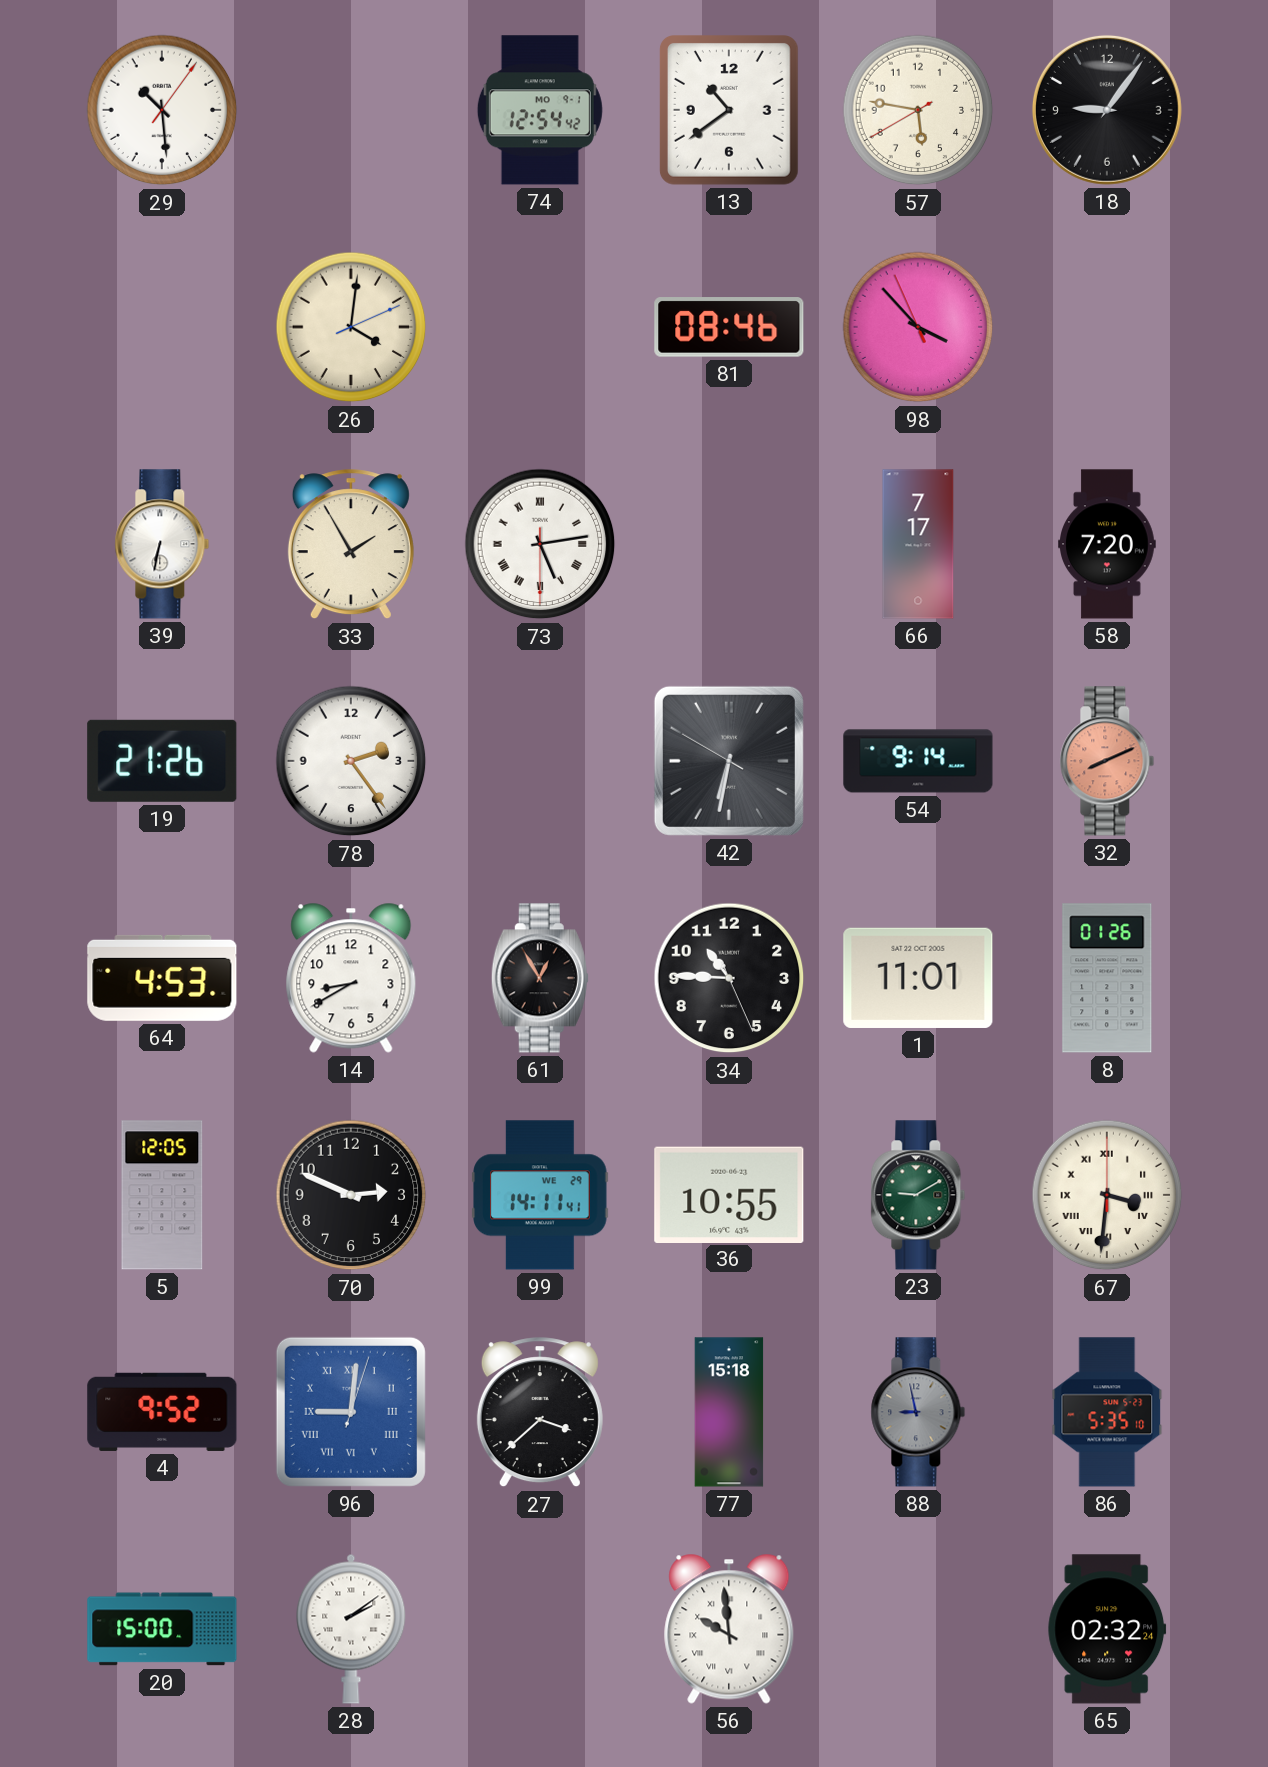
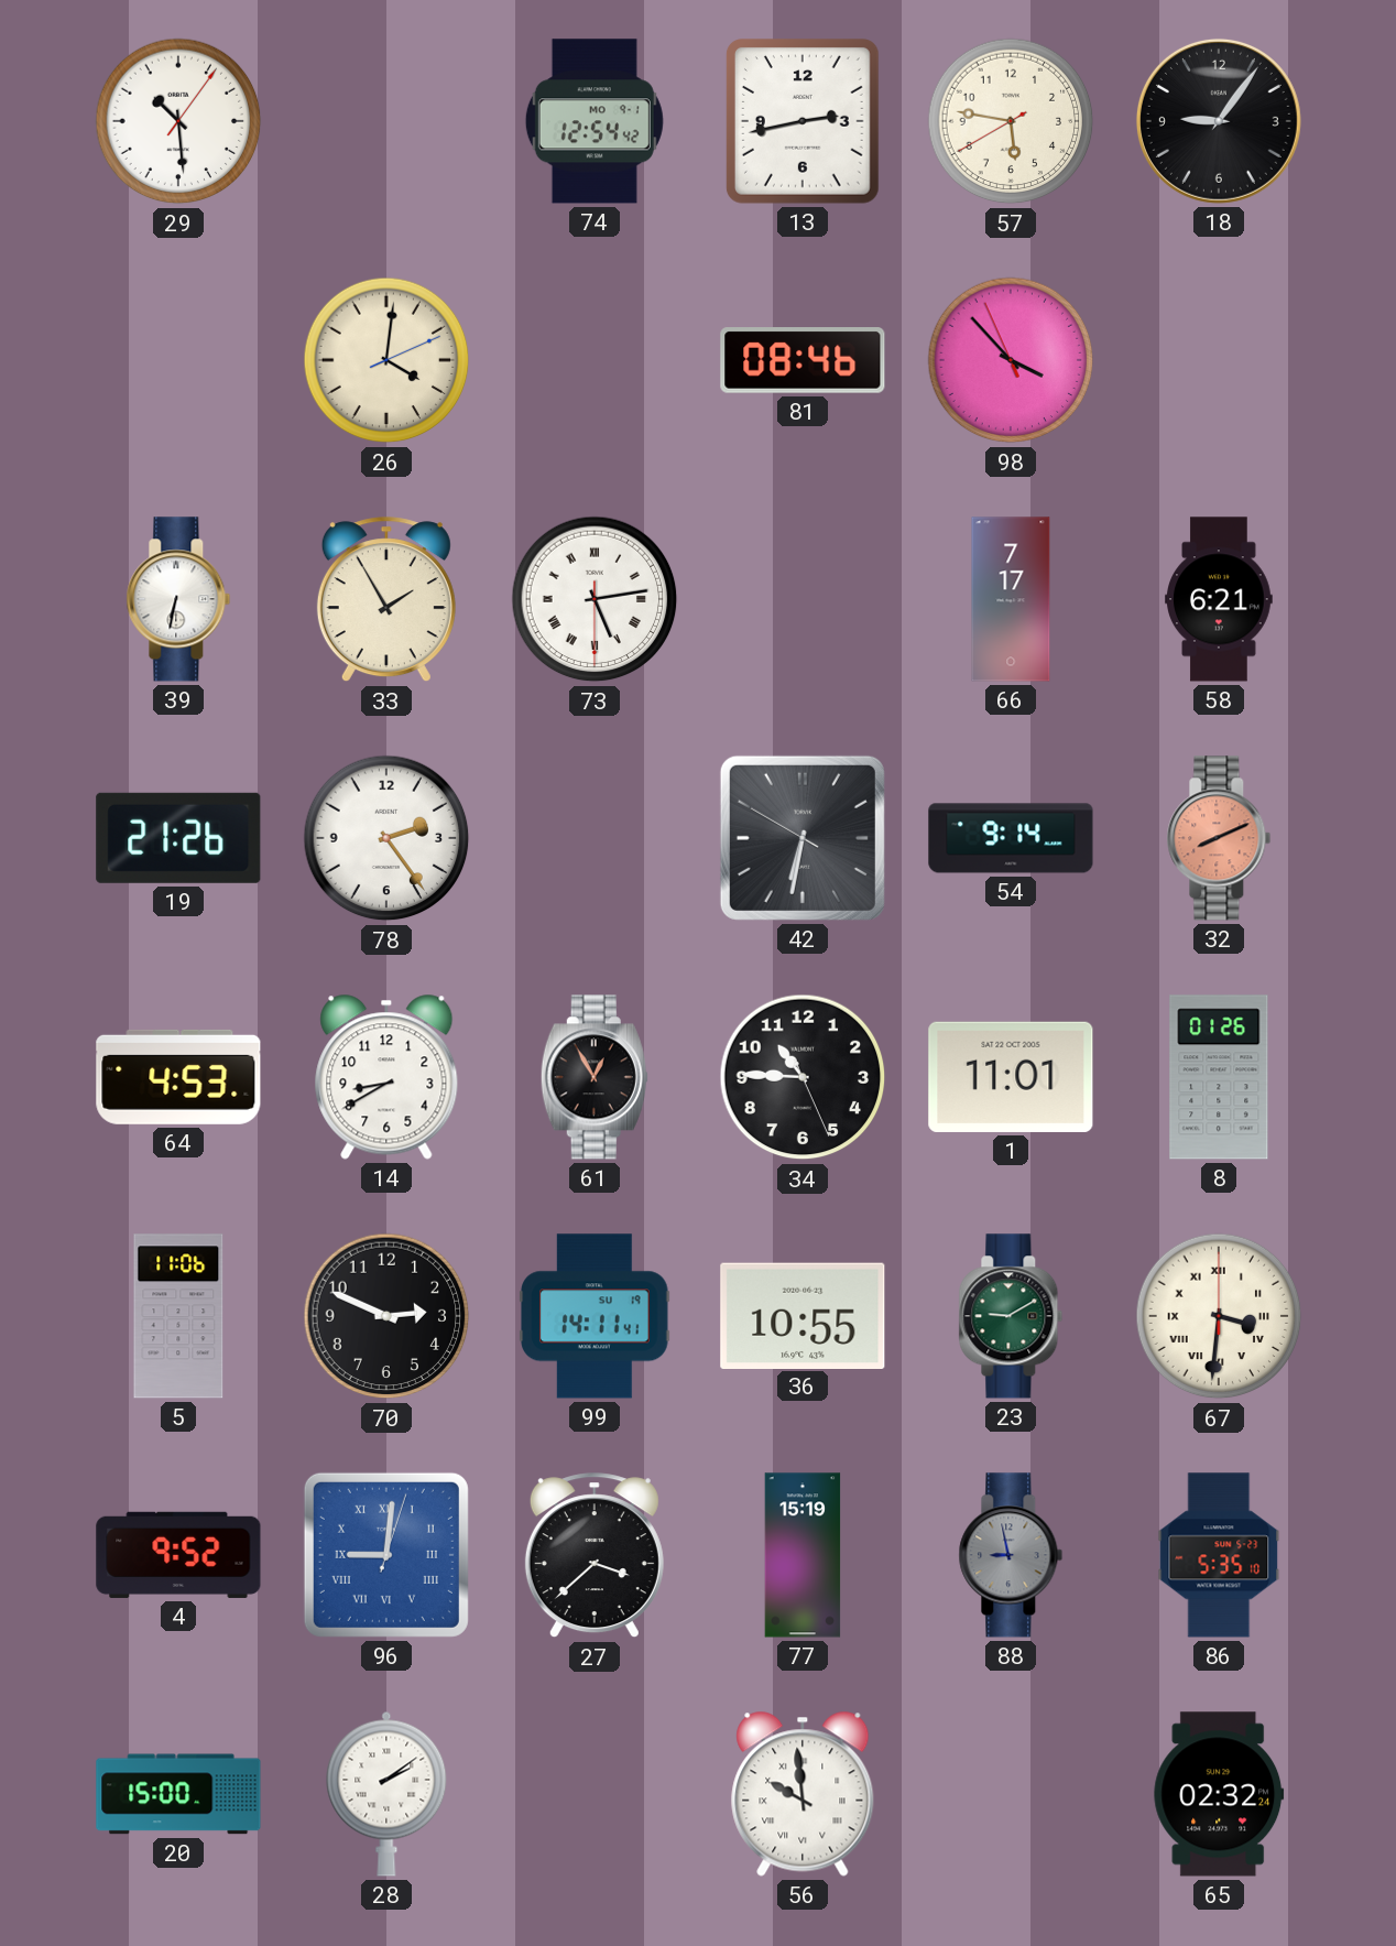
13: 10:39 -> 2:43 (803, 122)
58: 7:20 -> 6:21 (1219, 599)
5: 12:05 -> 11:06 (178, 1316)
99 date: WE 29 -> SU 19 (595, 1316)
77: 15:18 -> 15:19 (803, 1555)
